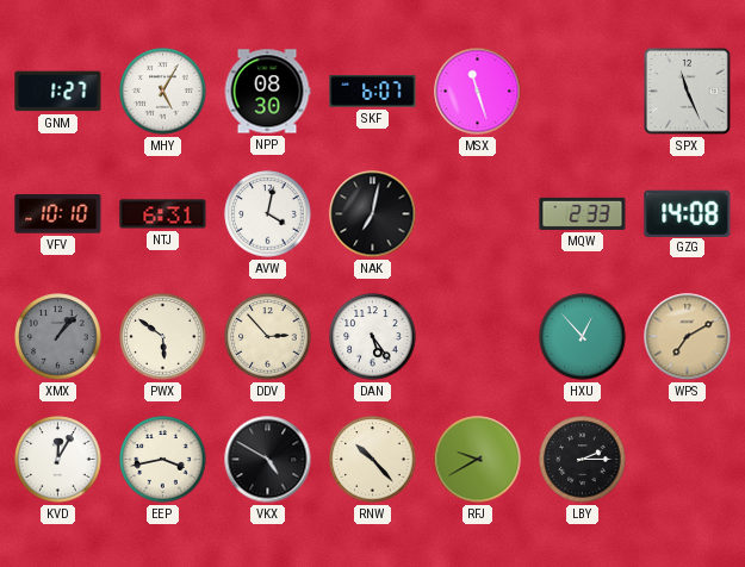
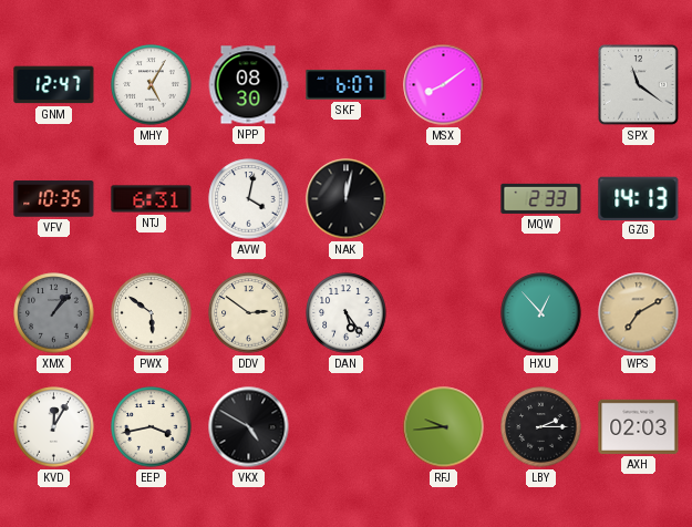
GNM: 1:27 -> 12:47 (54, 85)
MSX: 11:27 -> 8:09 (444, 85)
SPX: 11:26 -> 11:21 (639, 85)
VFV: 10:10 -> 10:35 (54, 199)
NAK: 7:02 -> 12:02 (347, 199)
GZG: 14:08 -> 14:13 (639, 198)
DDV: 2:53 -> 2:51 (249, 313)
RNW: 10:23 -> none (373, 460)
RFJ: 9:40 -> 9:44 (444, 427)
AXH: none -> 02:03 (639, 426)
